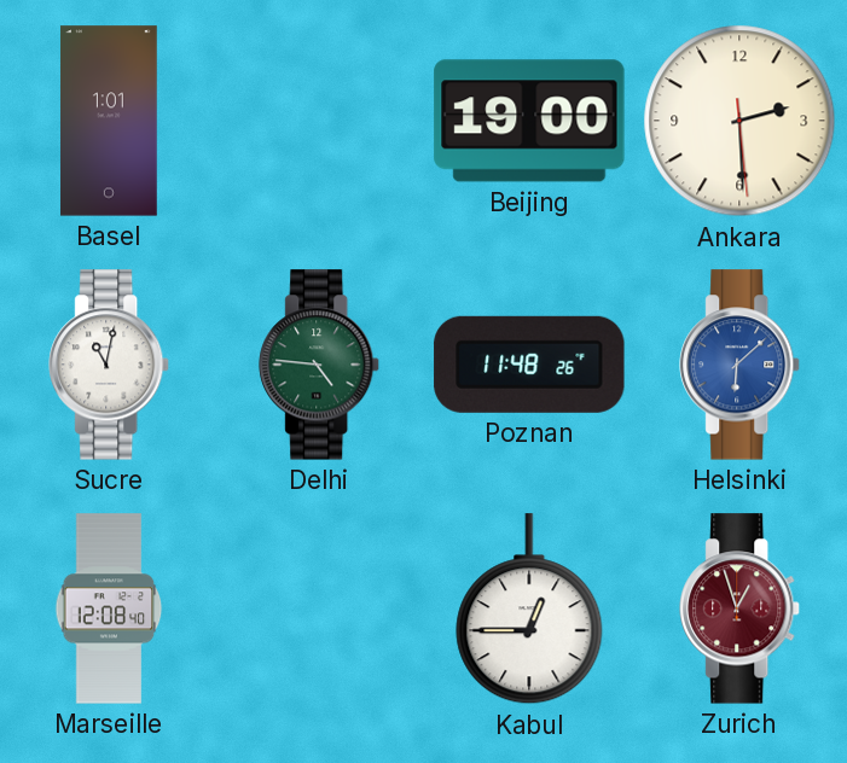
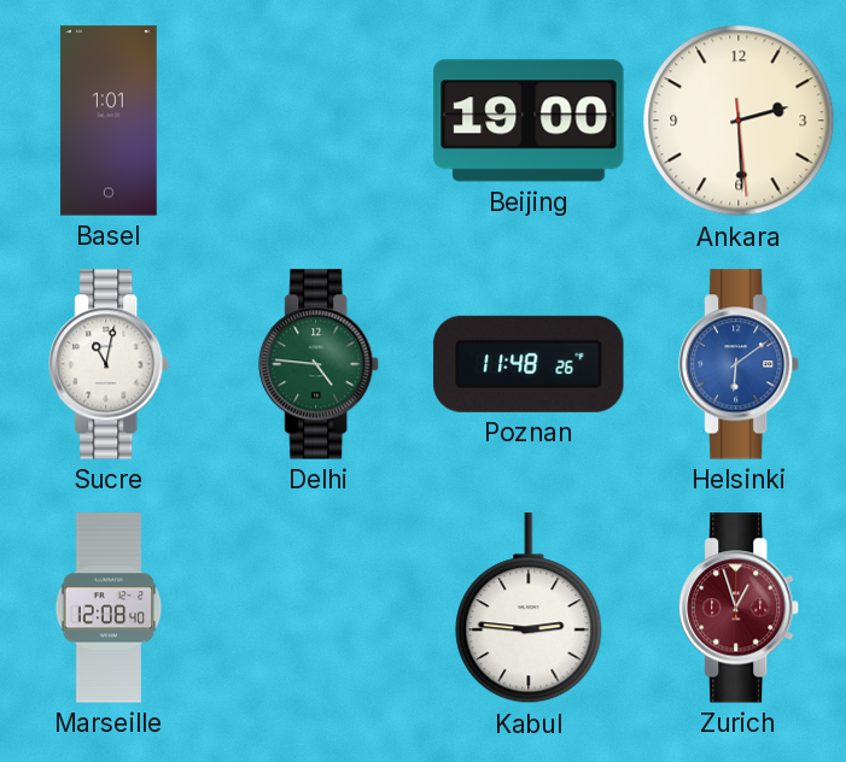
Helsinki: 6:08 -> 6:09 (740, 364)
Kabul: 12:45 -> 2:46 (529, 609)
